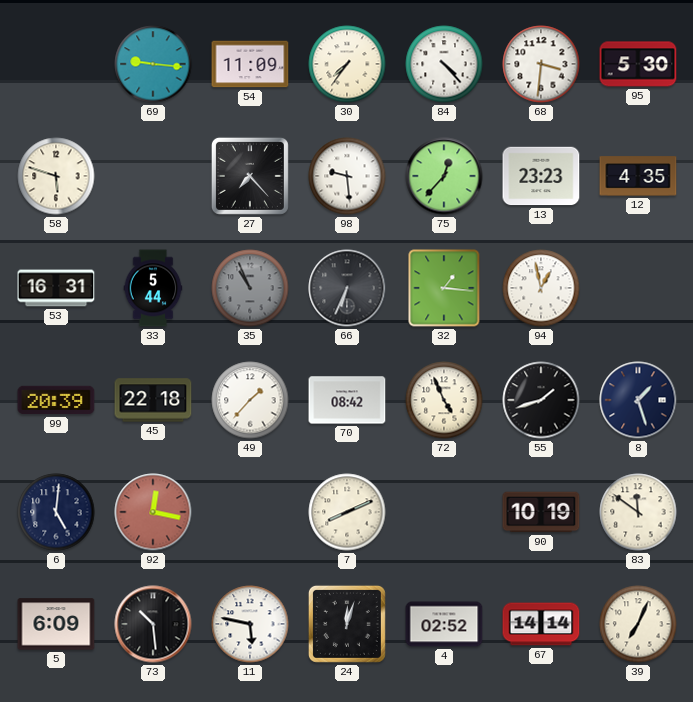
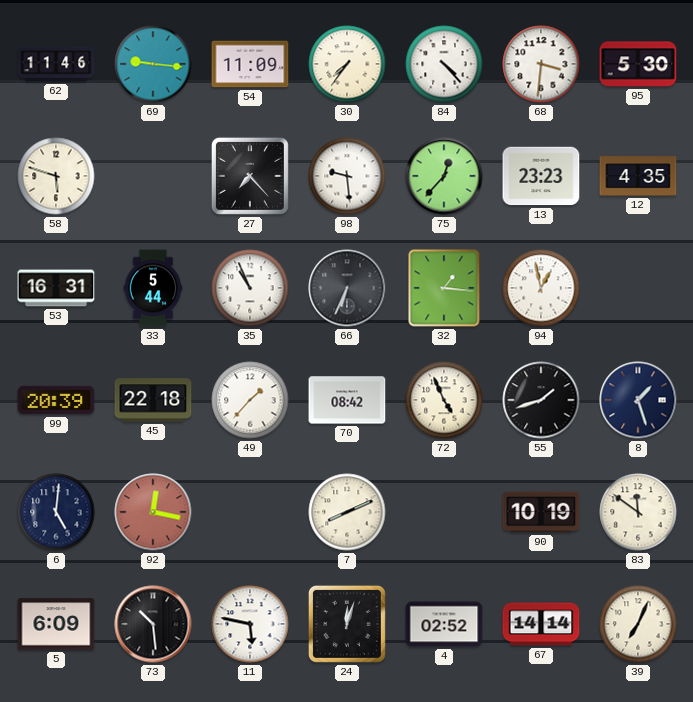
62: none -> 11:46 (56, 64)
35 dial: grey -> white (250, 288)
